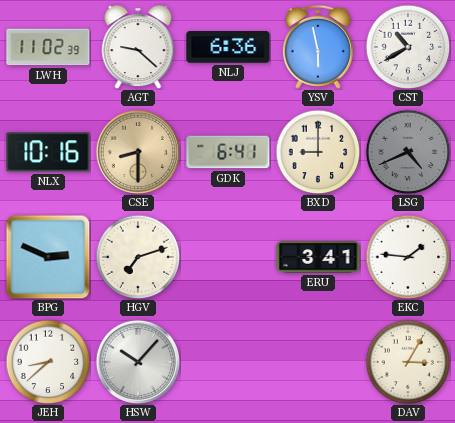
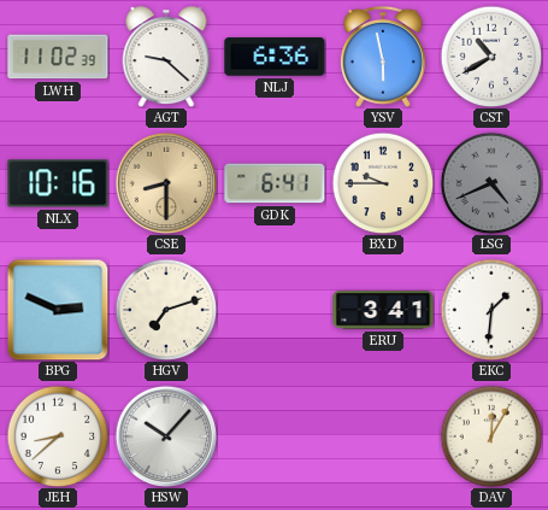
BXD: 9:00 -> 9:45 (383, 183)
EKC: 1:46 -> 1:31 (491, 310)
DAV: 3:05 -> 12:05 (491, 436)
